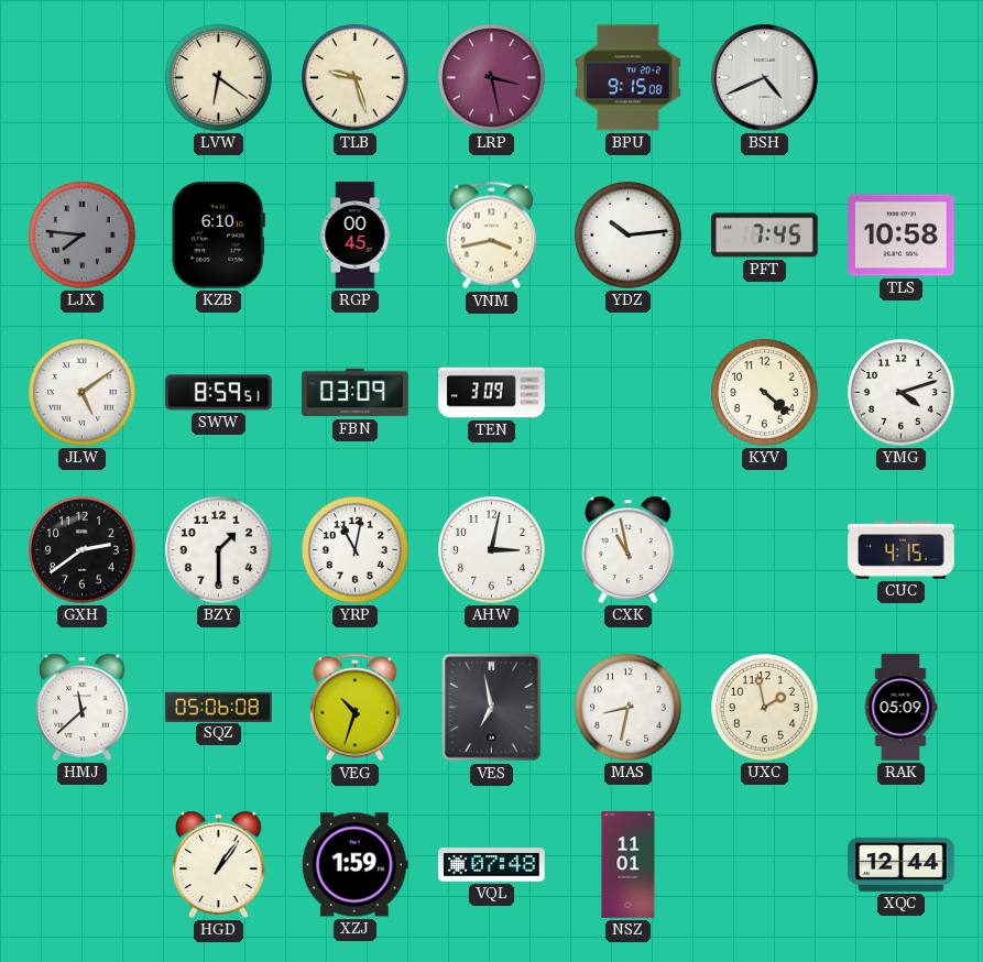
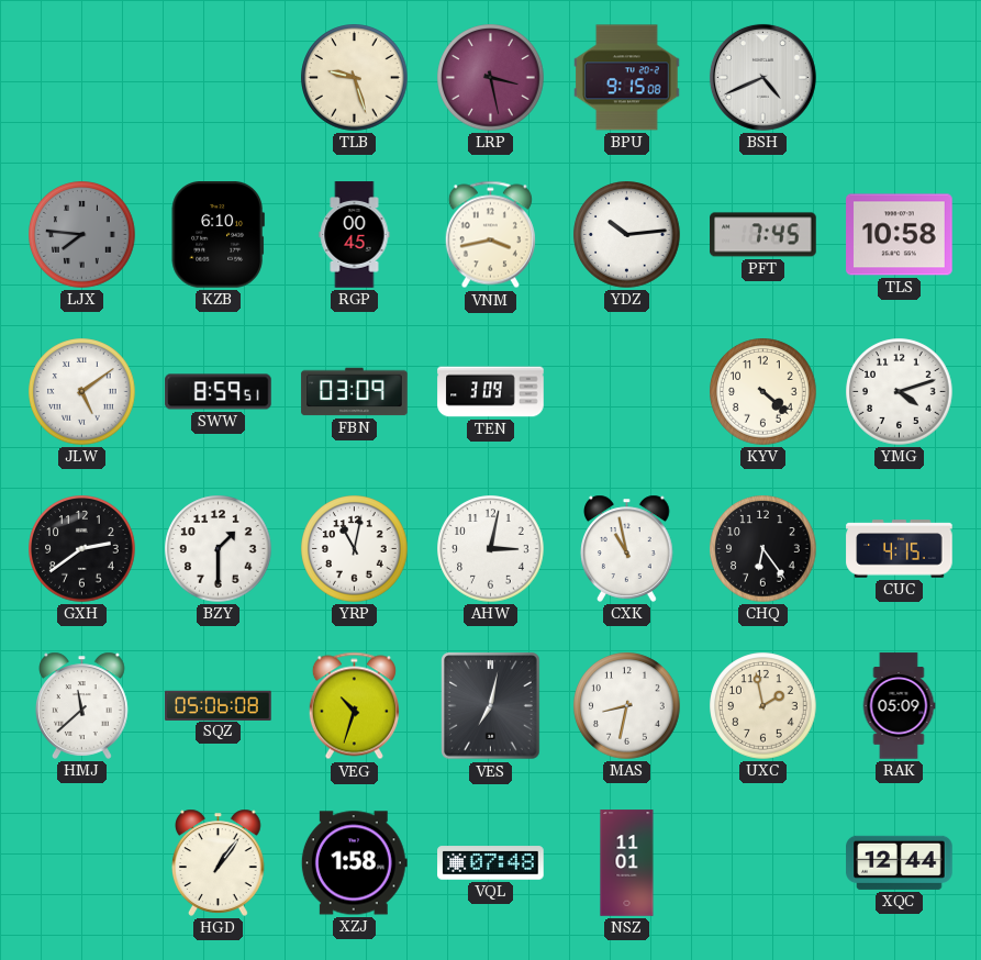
LVW: 6:21 -> none (219, 78)
CHQ: none -> 6:24 (763, 549)
VES: 6:58 -> 7:02 (491, 706)
XZJ: 1:59 -> 1:58 (354, 863)
